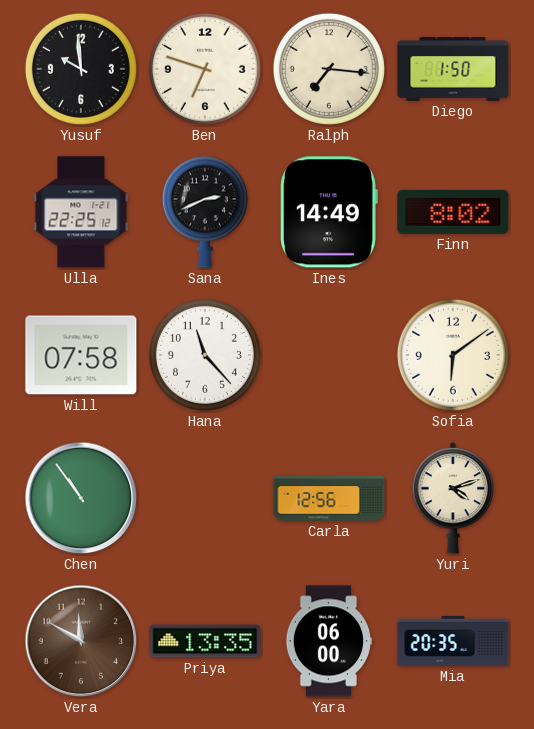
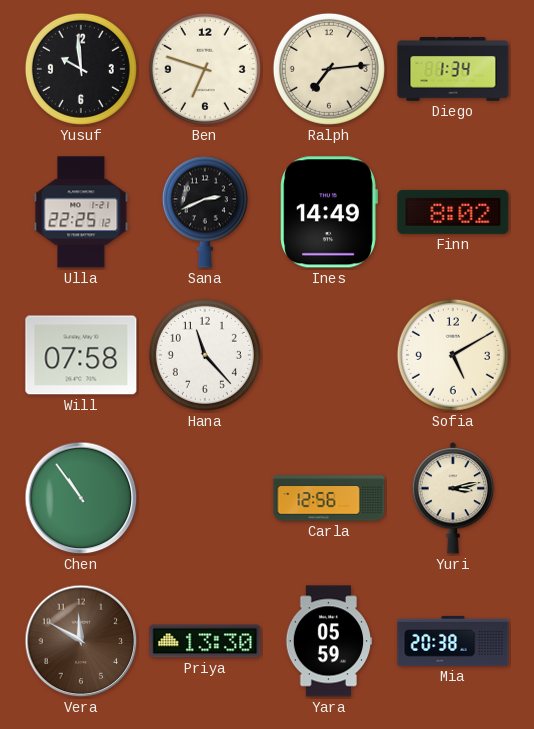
Ralph: 7:16 -> 7:14 (329, 69)
Diego: 1:50 -> 1:34 (453, 69)
Sofia: 6:09 -> 5:10 (453, 355)
Yuri: 4:12 -> 3:13 (453, 498)
Priya: 13:35 -> 13:30 (205, 641)
Yara: 06:00 -> 05:59 (329, 641)
Mia: 20:35 -> 20:38 (453, 641)
